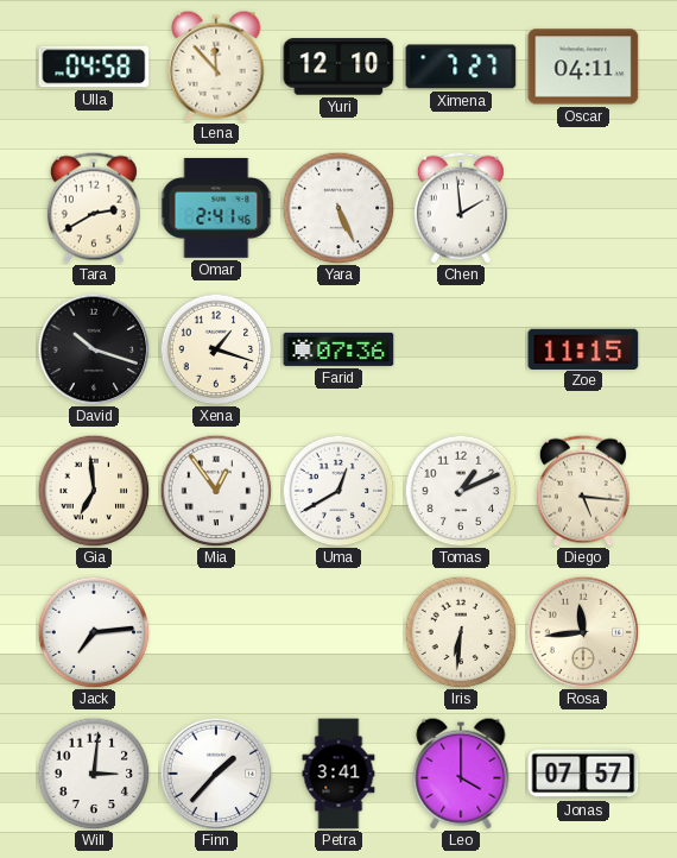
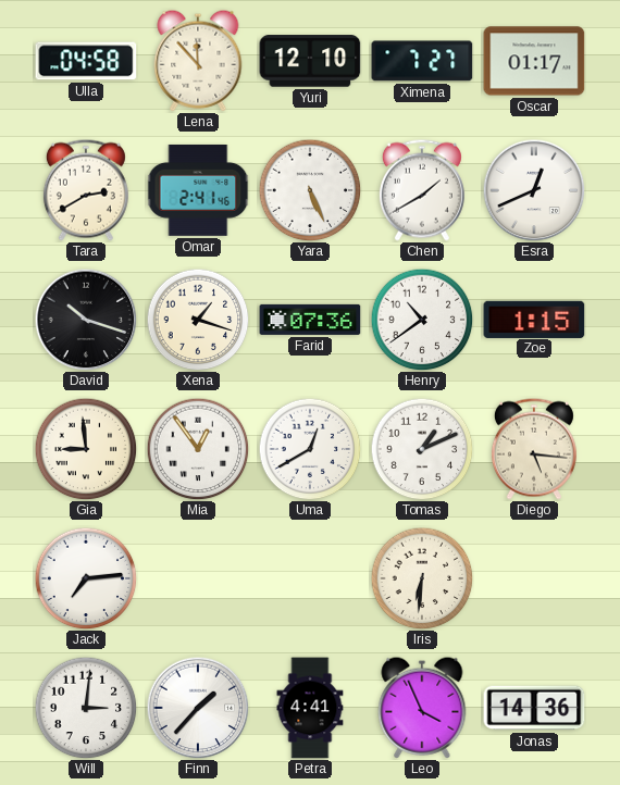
Oscar: 04:11 -> 01:17 (534, 61)
Chen: 1:59 -> 1:40 (422, 190)
Esra: none -> 12:41 (534, 190)
Henry: none -> 10:39 (422, 320)
Zoe: 11:15 -> 1:15 (534, 319)
Gia: 6:59 -> 8:59 (86, 449)
Rosa: 11:44 -> none (583, 632)
Petra: 3:41 -> 4:41 (310, 708)
Leo: 4:00 -> 3:56 (422, 708)
Jonas: 07:57 -> 14:36 (534, 708)
